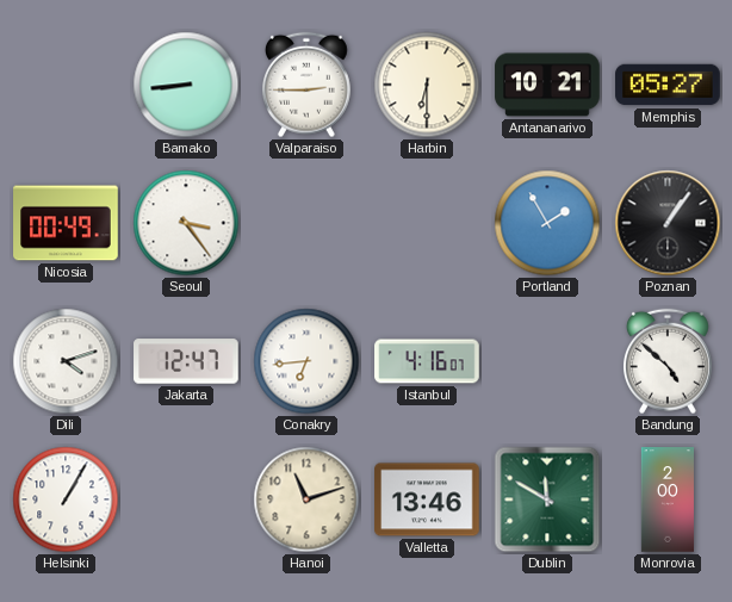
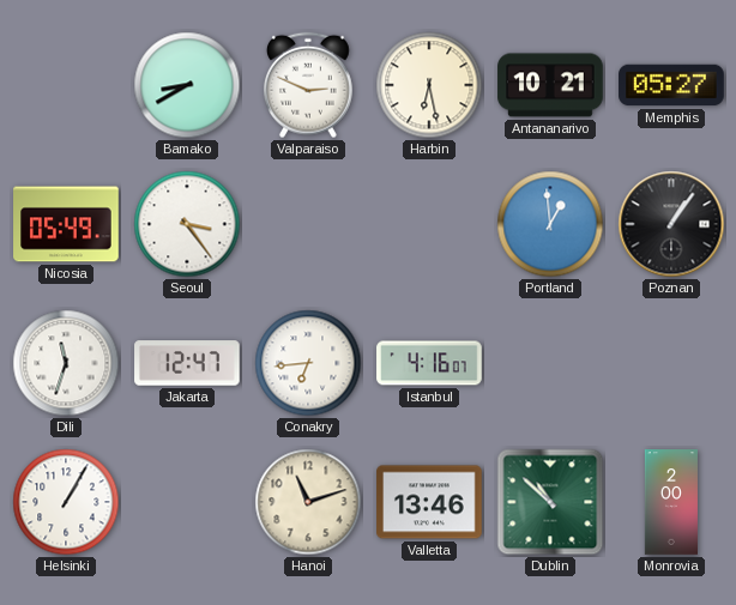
Bamako: 8:44 -> 8:40 (187, 85)
Valparaiso: 2:45 -> 2:49 (308, 85)
Harbin: 6:30 -> 6:28 (429, 85)
Nicosia: 00:49 -> 05:49 (66, 224)
Portland: 1:55 -> 12:59 (550, 224)
Dili: 4:12 -> 11:33 (66, 363)
Bandung: 4:52 -> none (668, 361)
Dublin: 11:50 -> 10:52 (550, 502)
